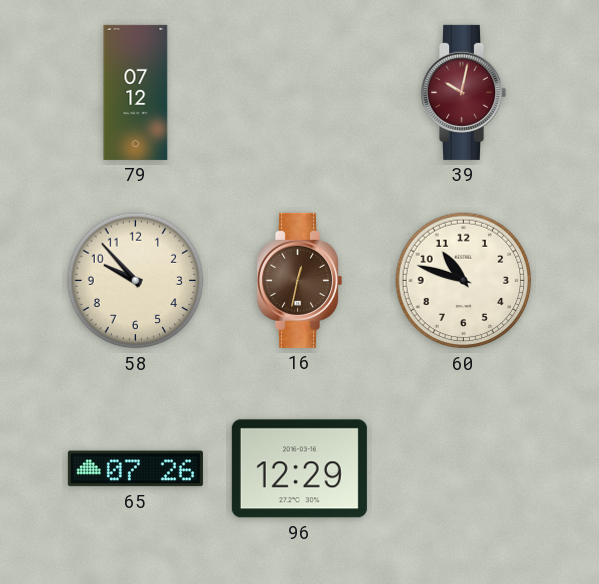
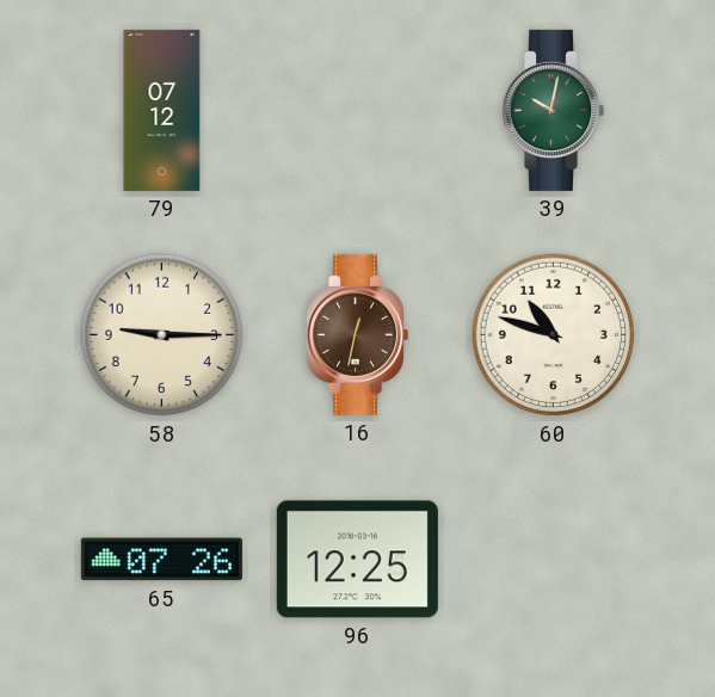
39 dial: burgundy -> green (554, 110)
58: 9:53 -> 9:15 (162, 335)
96: 12:29 -> 12:25 (357, 560)
